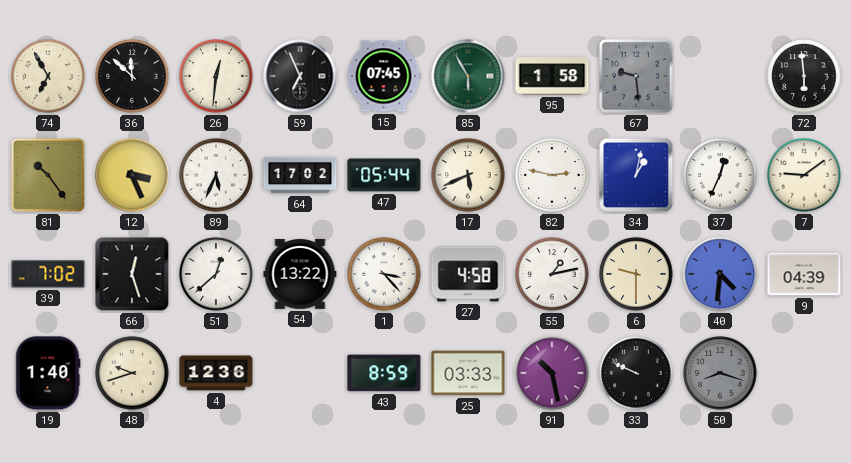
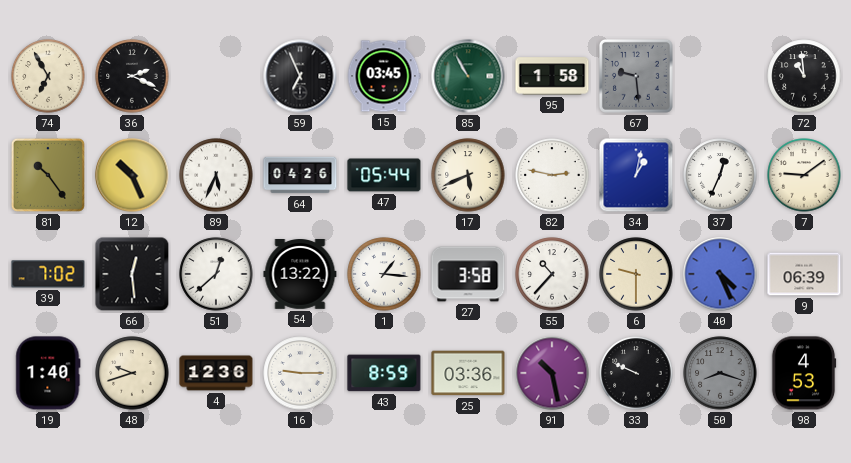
36: 11:52 -> 2:19 (132, 76)
26: 12:31 -> none (216, 76)
15: 07:45 -> 03:45 (384, 76)
85: 5:55 -> 10:55 (468, 76)
72: 5:59 -> 10:59 (804, 76)
12: 3:26 -> 10:26 (132, 175)
64: 17:02 -> 04:26 (300, 175)
66: 12:27 -> 12:29 (132, 274)
1: 3:23 -> 1:16 (384, 274)
27: 4:58 -> 3:58 (468, 274)
55: 1:13 -> 10:37 (552, 274)
40: 4:31 -> 4:26 (720, 274)
9: 04:39 -> 06:39 (804, 274)
16: none -> 9:15 (300, 373)
25: 03:33 -> 03:36 (468, 373)
98: none -> 4:53 (804, 373)
